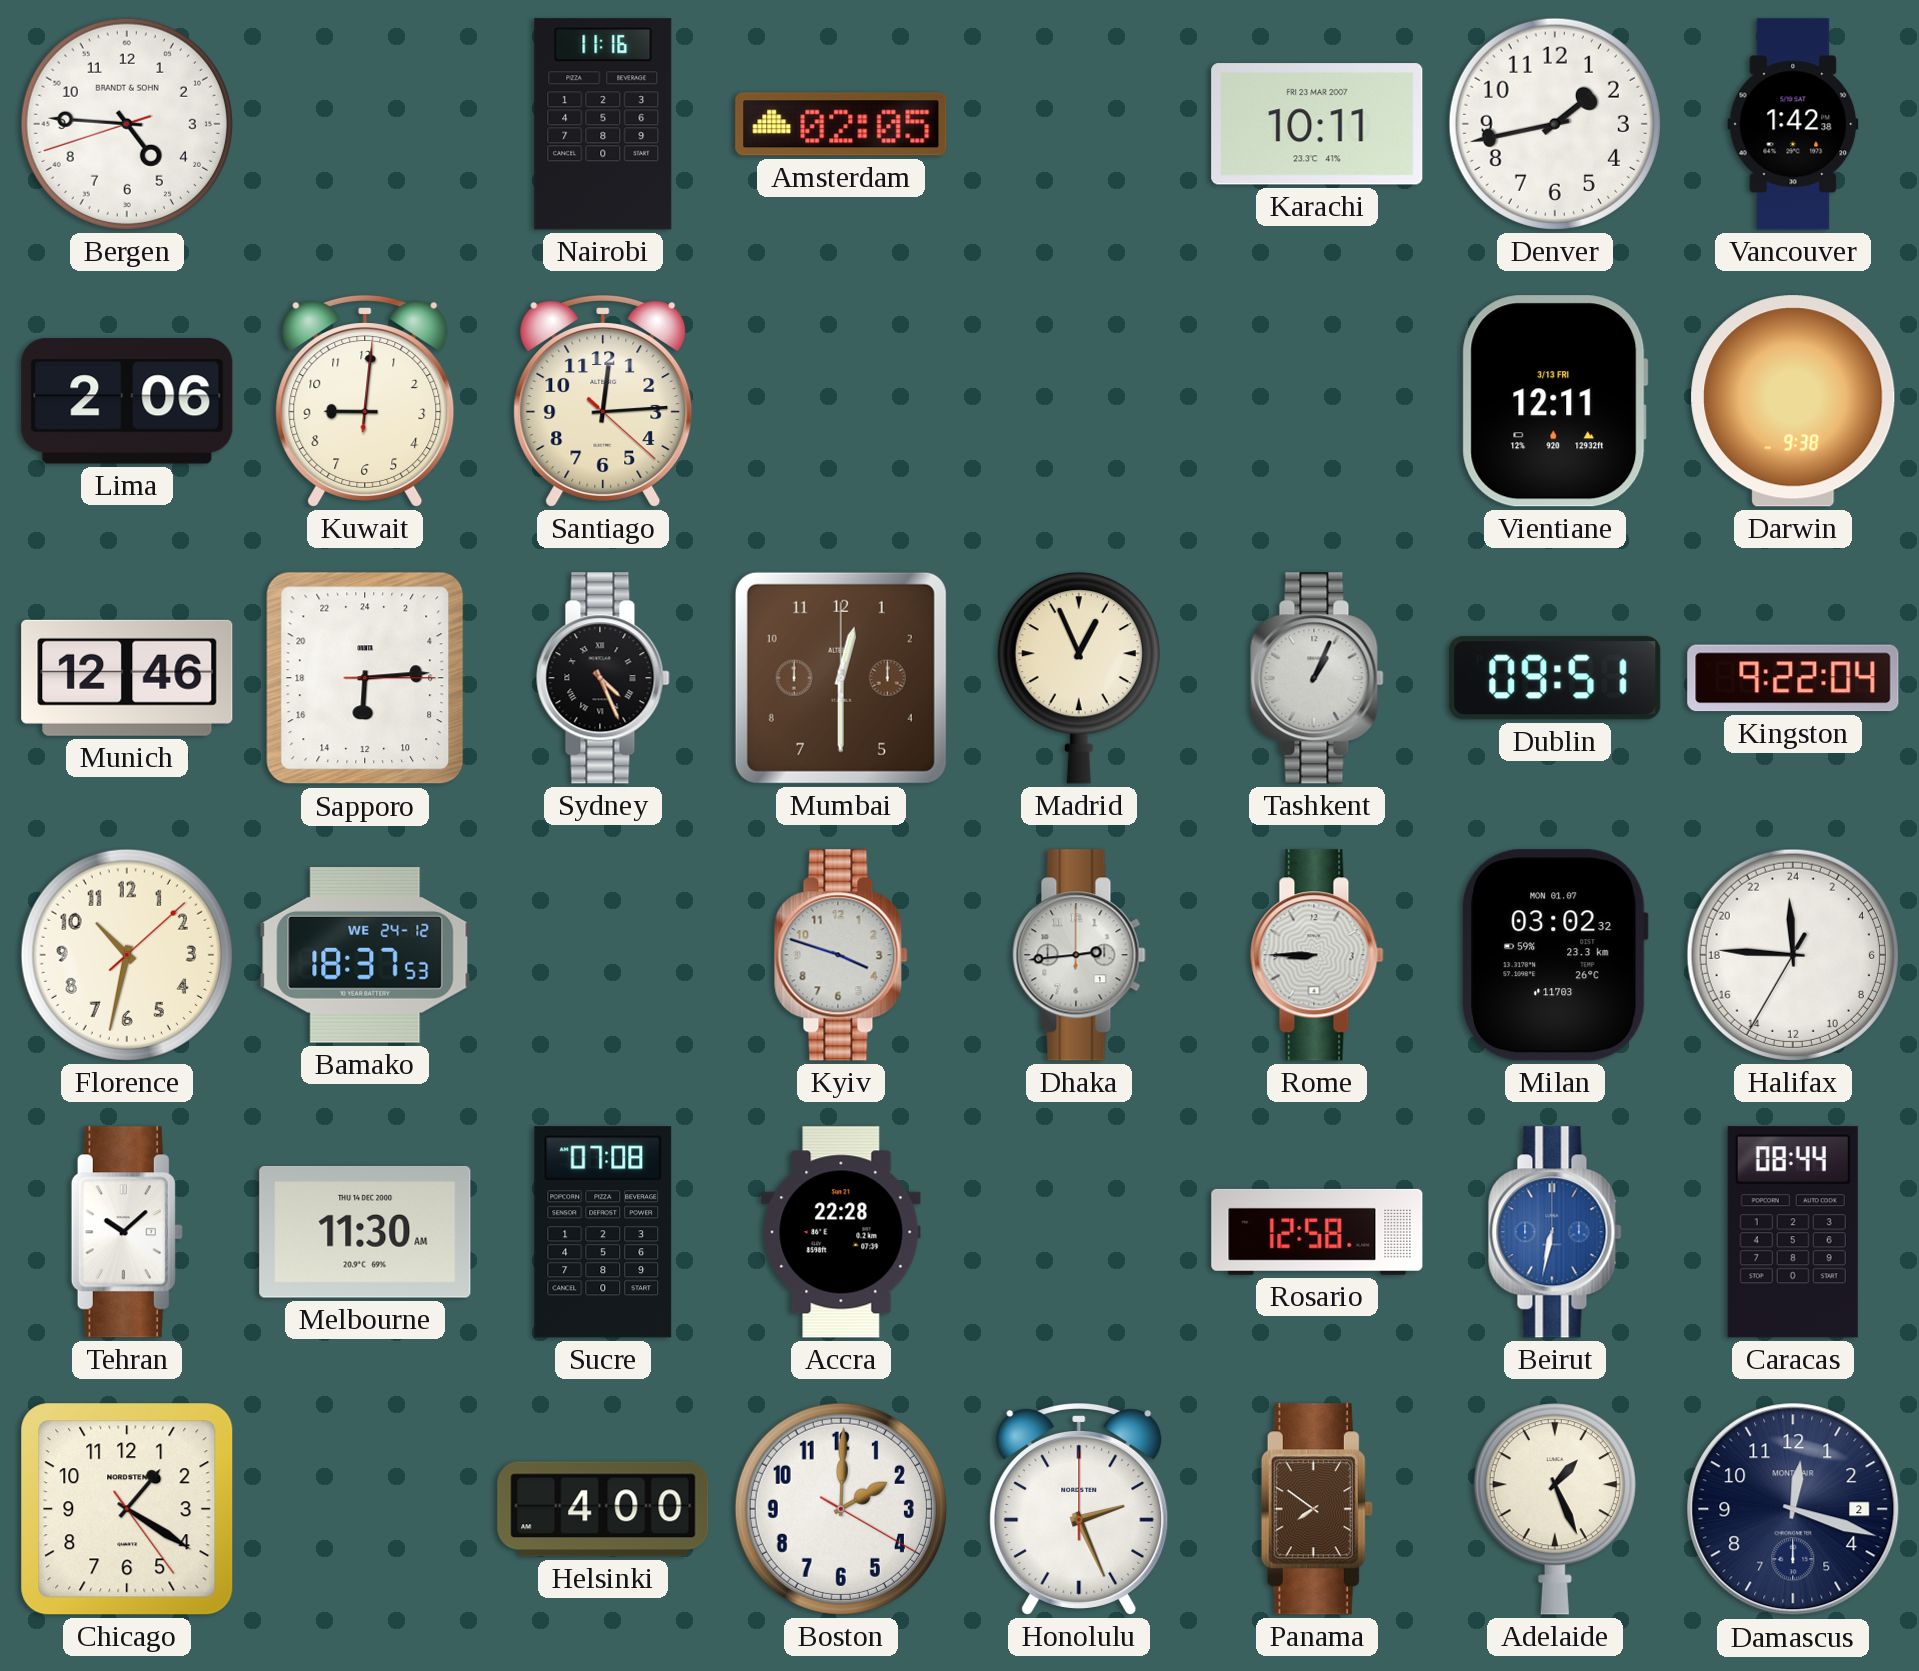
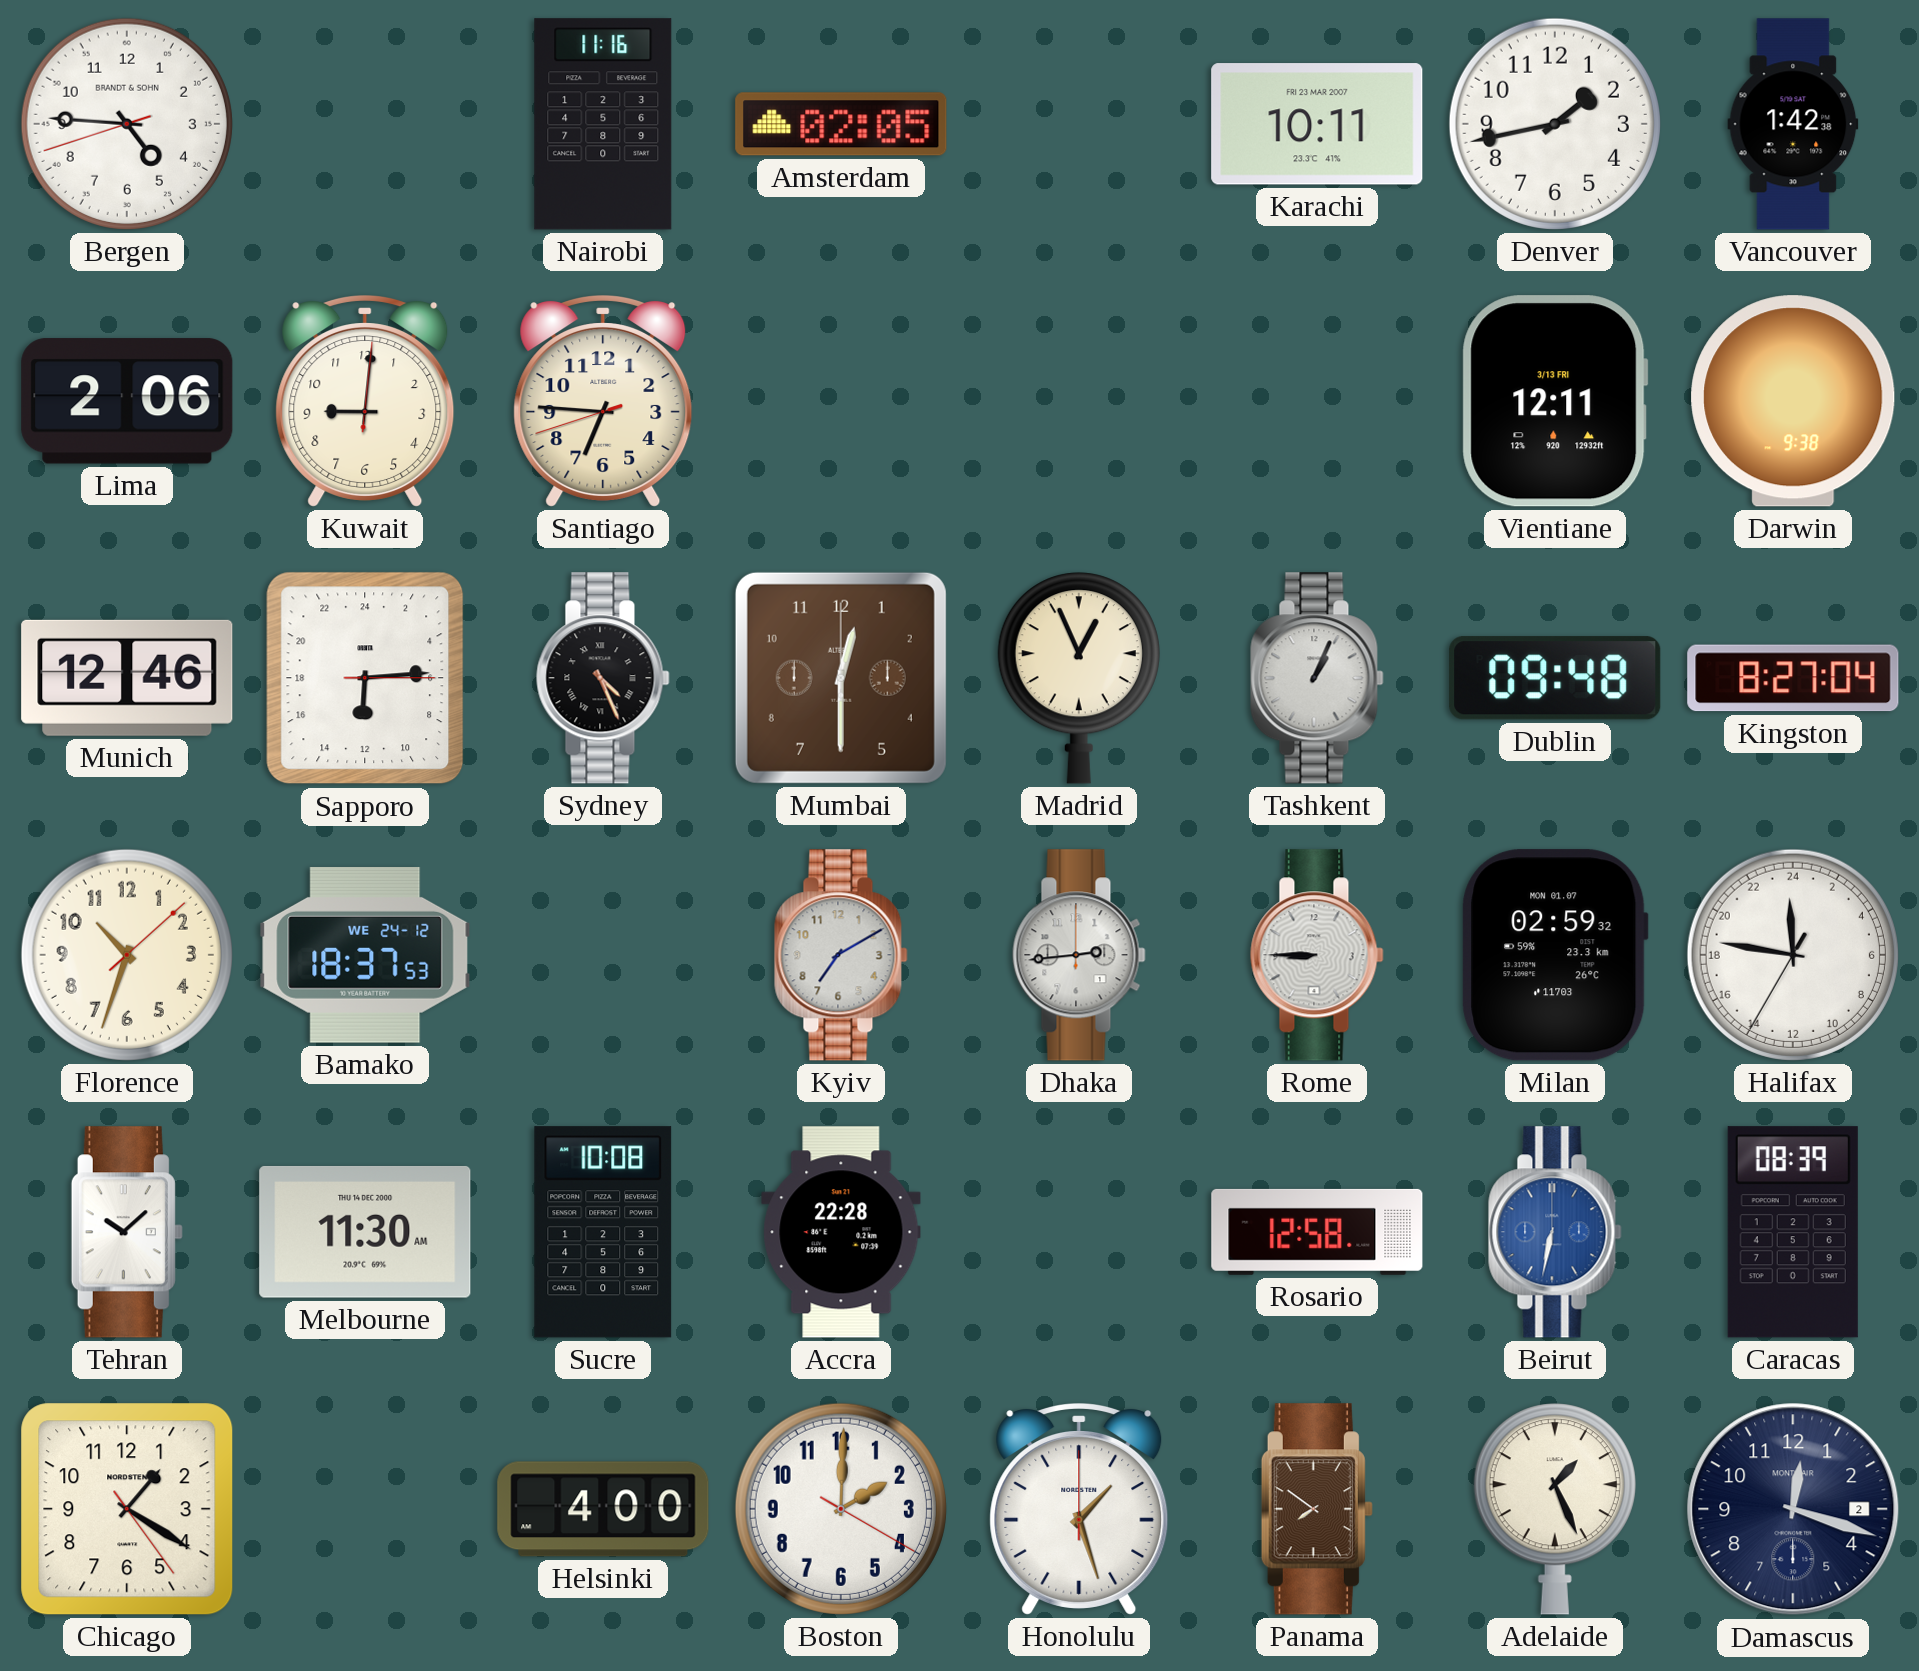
Santiago: 12:14 -> 6:45 (603, 402)
Dublin: 09:51 -> 09:48 (1555, 678)
Kingston: 9:22 -> 8:27 (1793, 678)
Florence: 10:32 -> 10:33 (127, 955)
Kyiv: 3:48 -> 7:10 (841, 955)
Milan: 03:02 -> 02:59 (1555, 955)
Halifax: 23:45 -> 23:46 (1793, 955)
Sucre: 07:08 -> 10:08 (603, 1232)
Caracas: 08:44 -> 08:39 (1793, 1232)
Honolulu: 2:26 -> 1:27 (1079, 1510)
